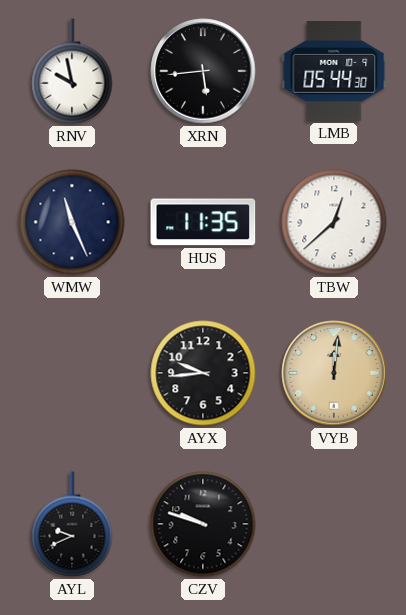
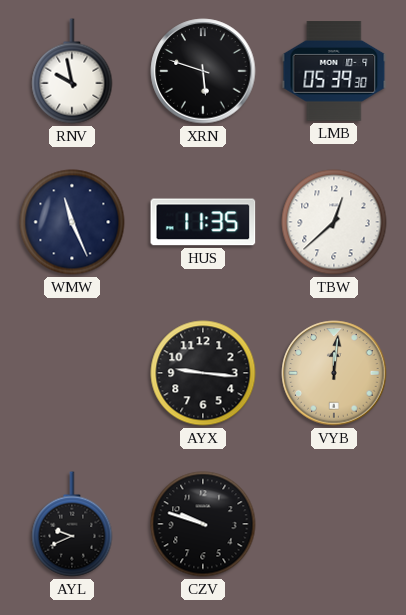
XRN: 5:44 -> 5:48 (203, 71)
LMB: 05:44 -> 05:39 (334, 72)
AYX: 9:44 -> 9:16 (203, 373)
